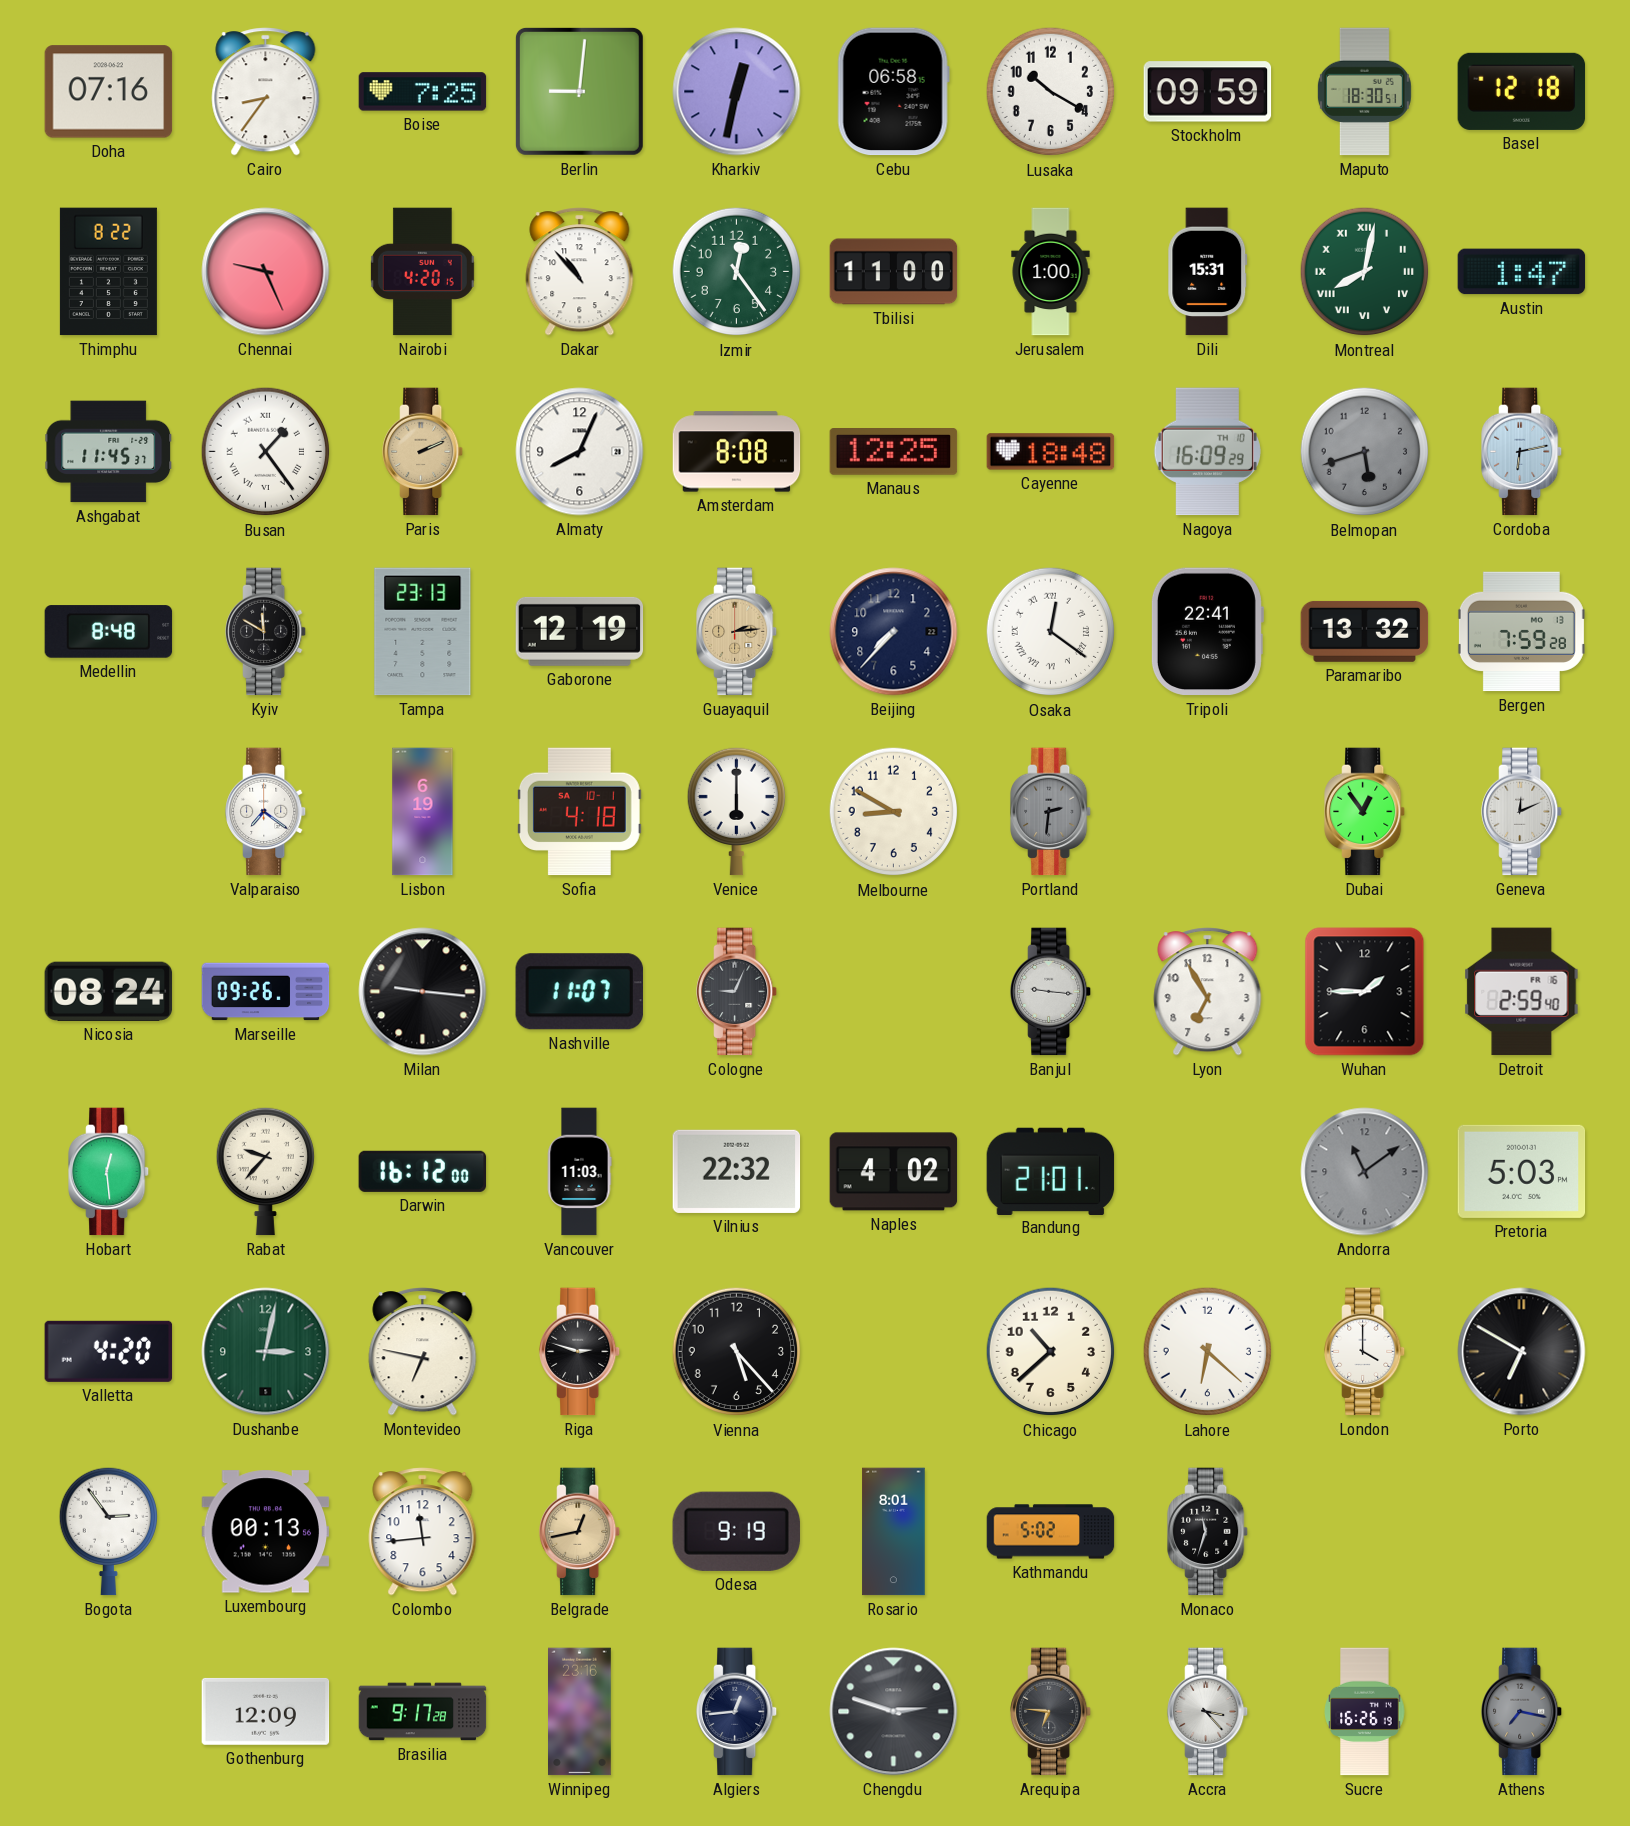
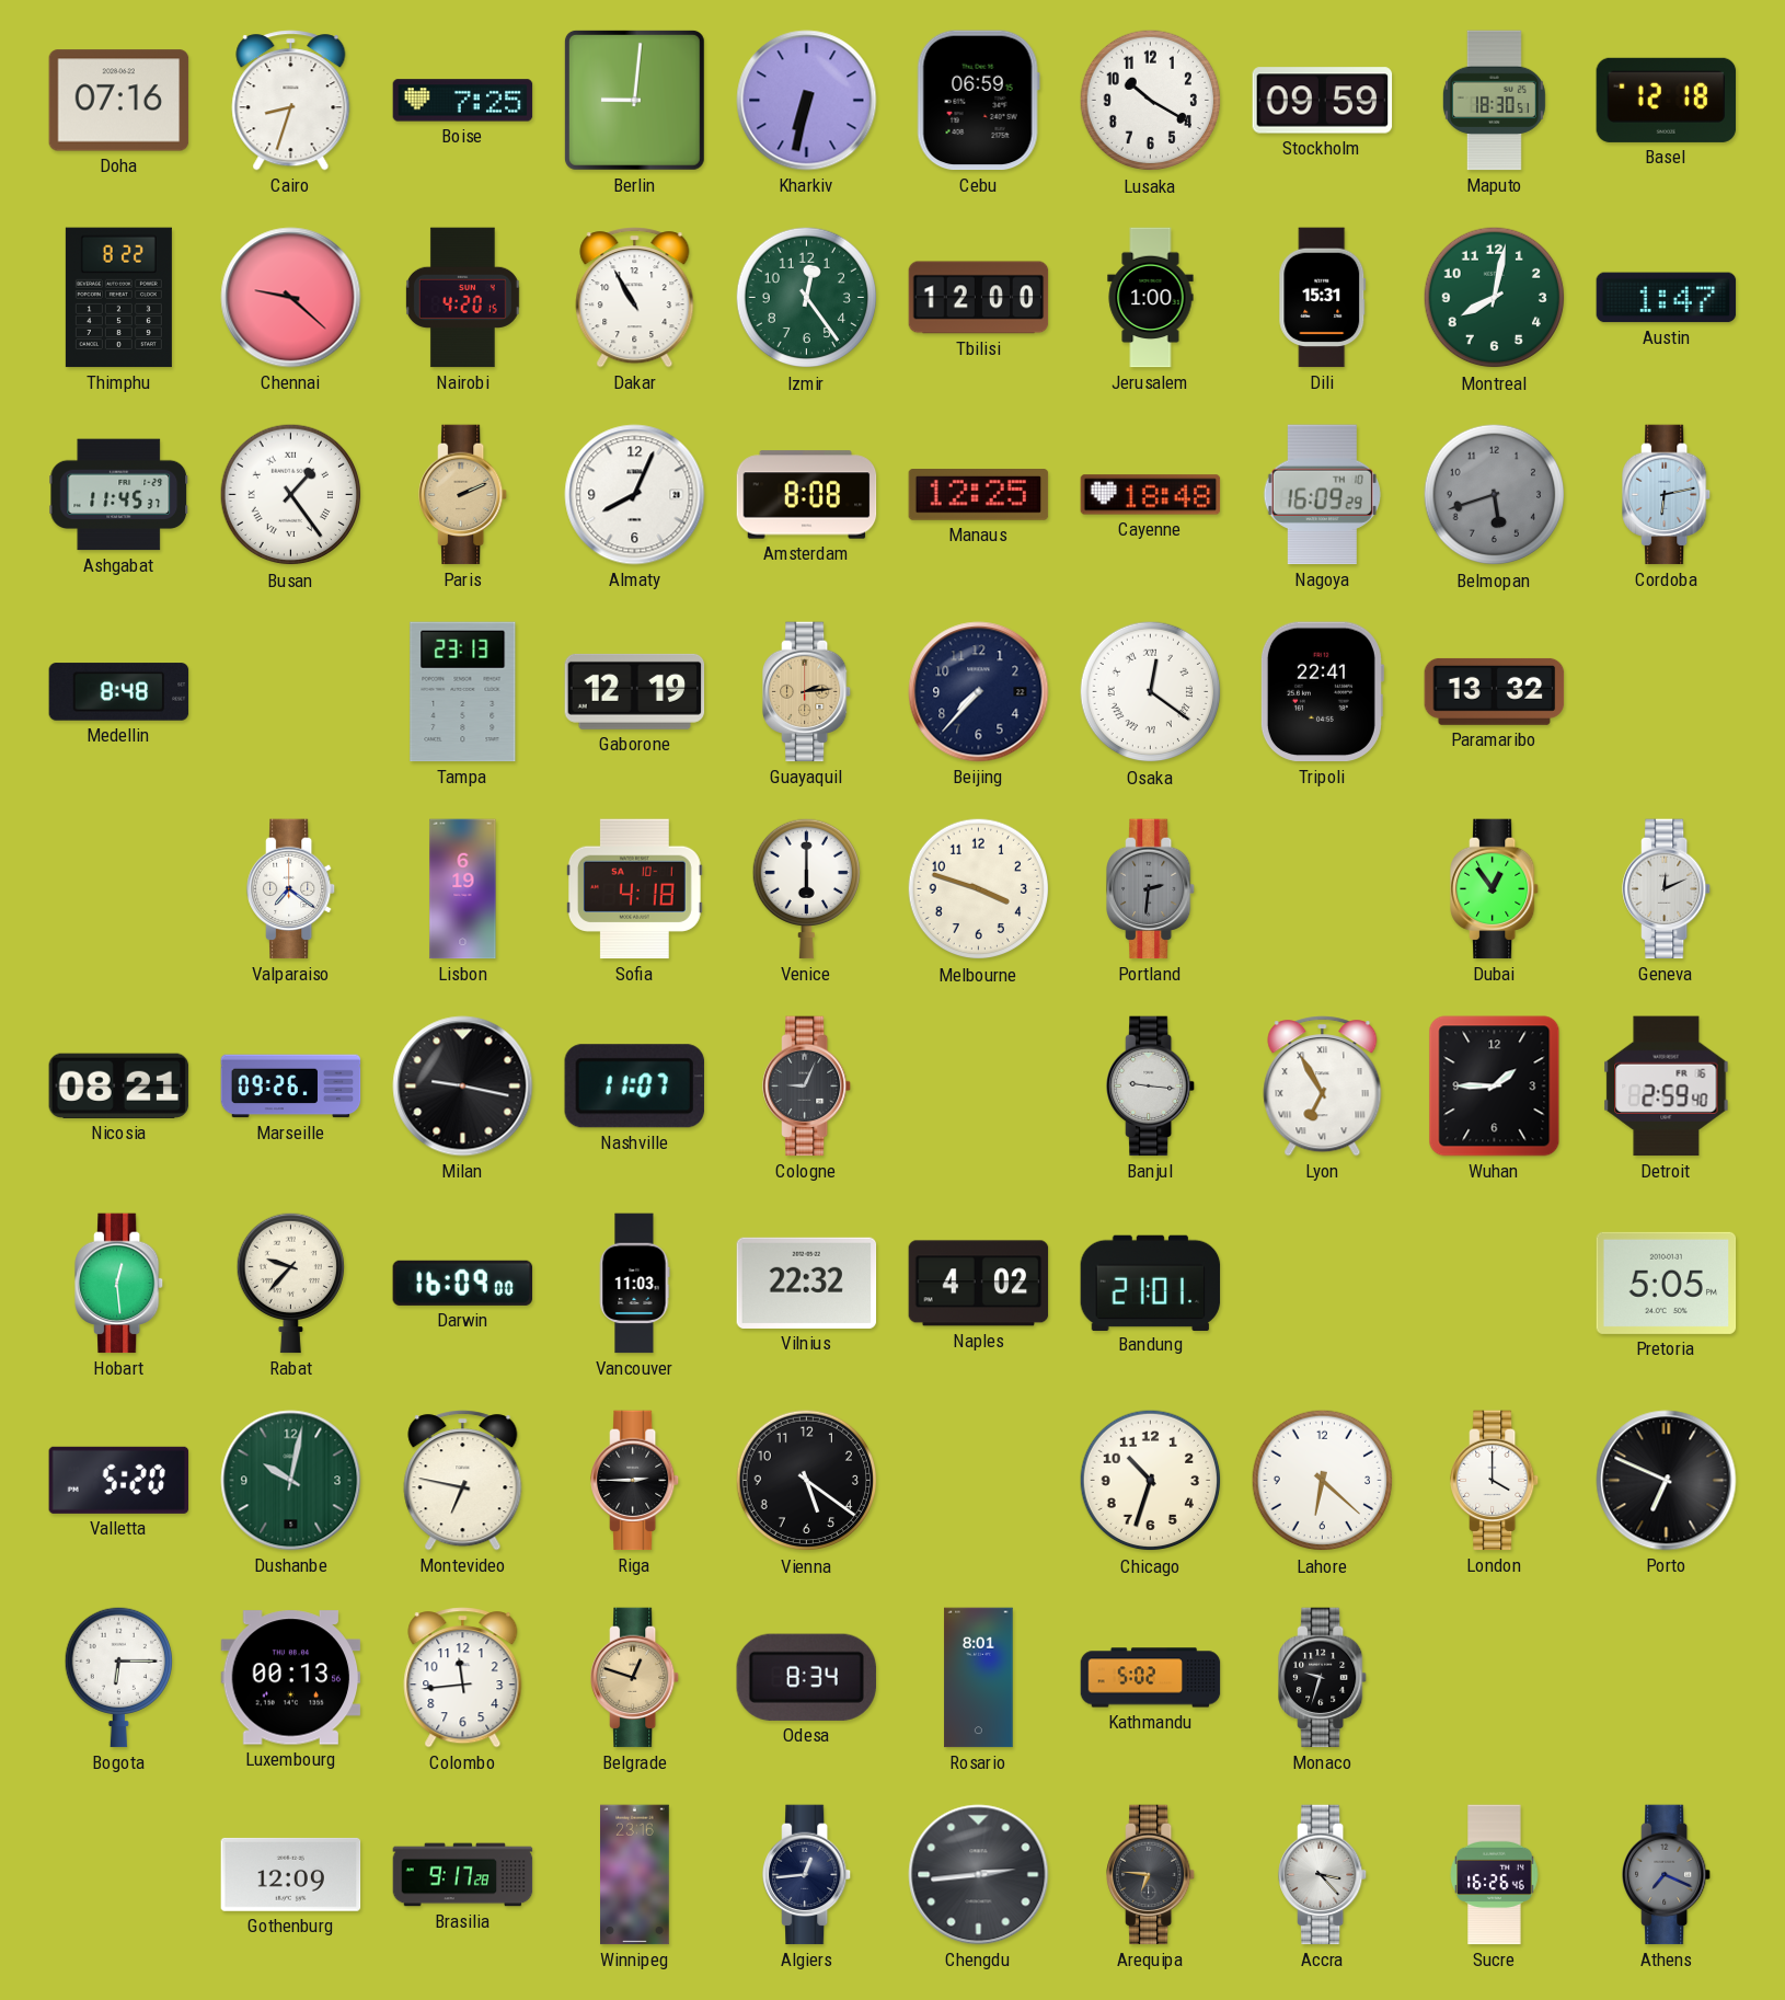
Cairo: 8:36 -> 8:33 (291, 101)
Kharkiv: 12:32 -> 6:32 (807, 101)
Cebu: 06:58 -> 06:59 (978, 101)
Chennai: 9:26 -> 9:22 (291, 298)
Dakar: 10:53 -> 10:55 (635, 298)
Tbilisi: 11:00 -> 12:00 (979, 298)
Montreal numerals: Roman -> Arabic (1495, 298)
Kyiv: 11:50 -> none (267, 632)
Bergen: 7:59 -> none (1521, 632)
Melbourne: 8:50 -> 3:48 (979, 889)
Nicosia: 08:24 -> 08:21 (119, 1085)
Milan: 9:16 -> 9:17 (463, 1087)
Lyon numerals: Arabic -> Roman (1323, 1087)
Darwin: 16:12 -> 16:09 (463, 1283)
Andorra: 11:09 -> none (1365, 1172)
Pretoria: 5:03 -> 5:05 (1667, 1283)
Valletta: 4:20 -> 5:20 (119, 1480)
Dushanbe: 3:02 -> 10:02 (291, 1481)
Riga: 2:48 -> 2:45 (636, 1481)
Vienna: 5:23 -> 5:21 (807, 1481)
Chicago: 10:38 -> 10:33 (1151, 1481)
Porto: 6:50 -> 6:49 (1667, 1481)
Bogota: 2:54 -> 6:15 (118, 1677)
Belgrade: 12:43 -> 12:48 (636, 1678)
Odesa: 9:19 -> 8:34 (806, 1677)
Monaco: 11:33 -> 9:33 (1324, 1678)
Chengdu: 2:48 -> 2:44 (979, 1875)
Sucre: 16:26:19 -> 16:26:46 (1495, 1875)
Athens: 7:17 -> 7:19 (1668, 1875)
